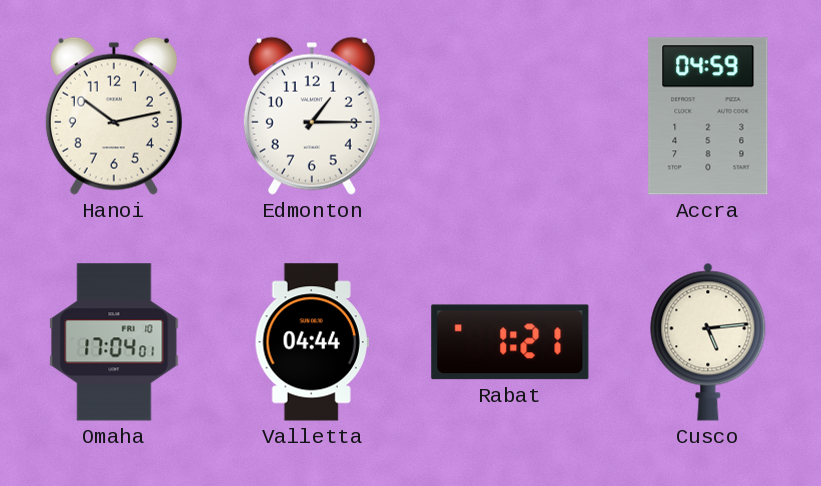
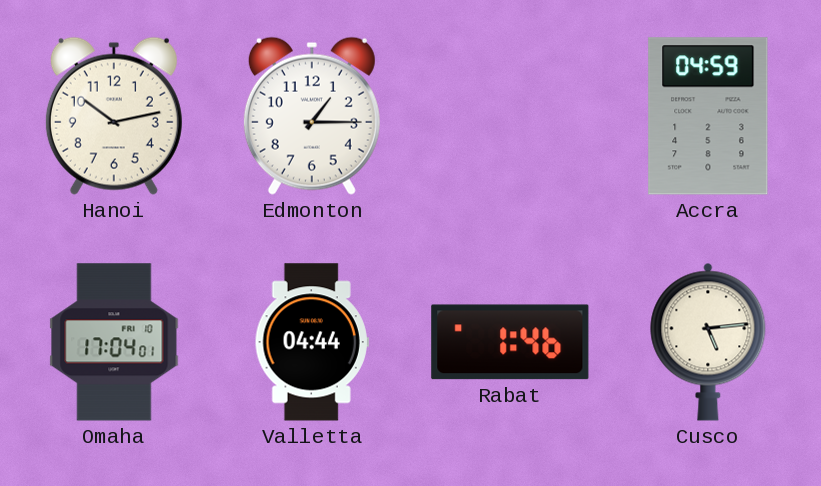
Rabat: 1:21 -> 1:46 (510, 342)
